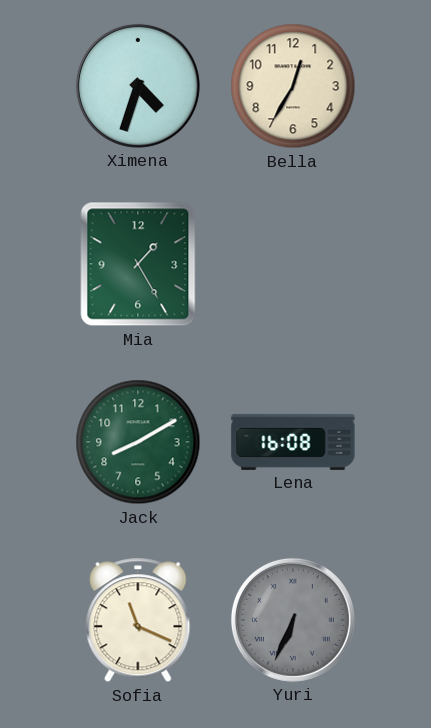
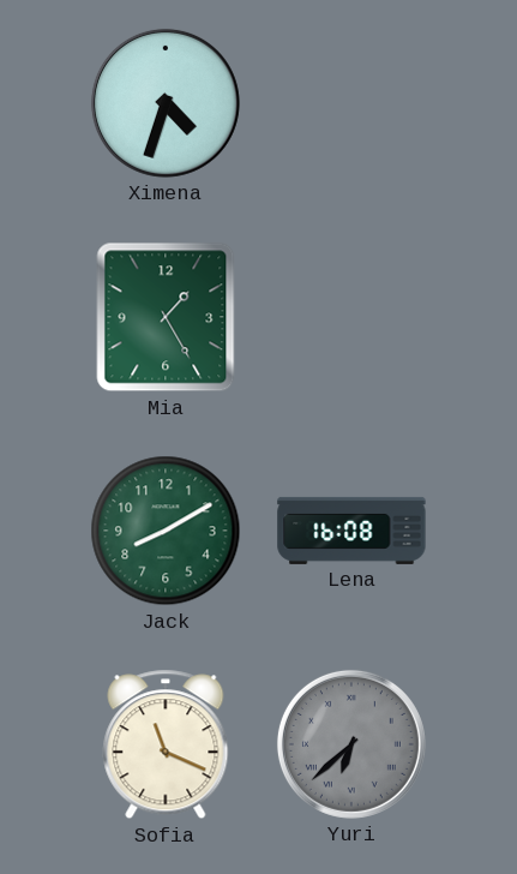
Bella: 12:35 -> none (293, 86)
Yuri: 6:34 -> 6:38 (351, 744)
